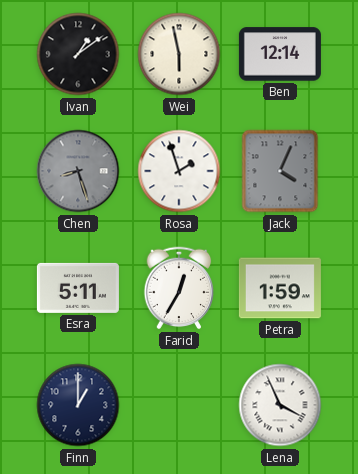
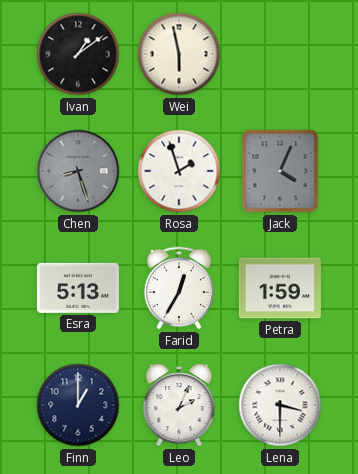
Ben: 12:14 -> none (280, 54)
Esra: 5:11 -> 5:13 (78, 288)
Leo: none -> 2:04 (179, 406)
Lena: 3:56 -> 3:30 (280, 405)
